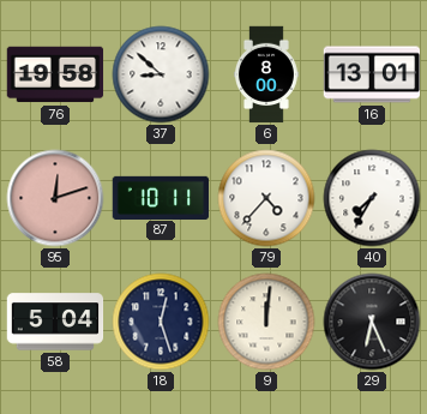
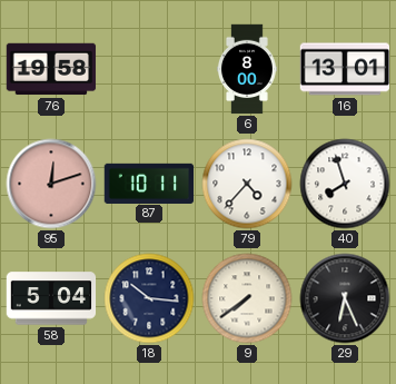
37: 8:52 -> none (161, 74)
40: 7:35 -> 7:57 (345, 184)
18: 12:27 -> 10:16 (149, 298)
9: 12:01 -> 7:39 (247, 298)
